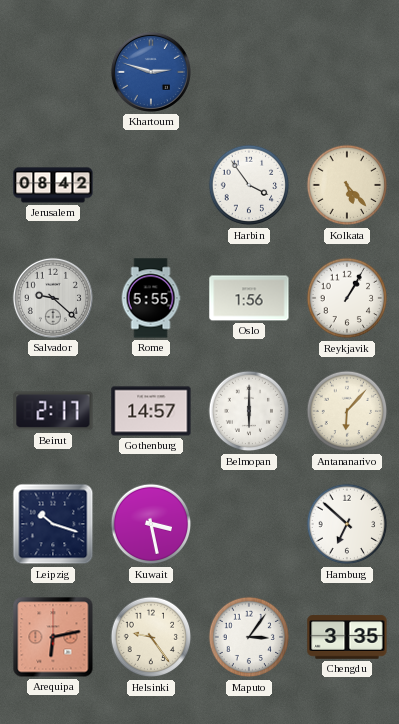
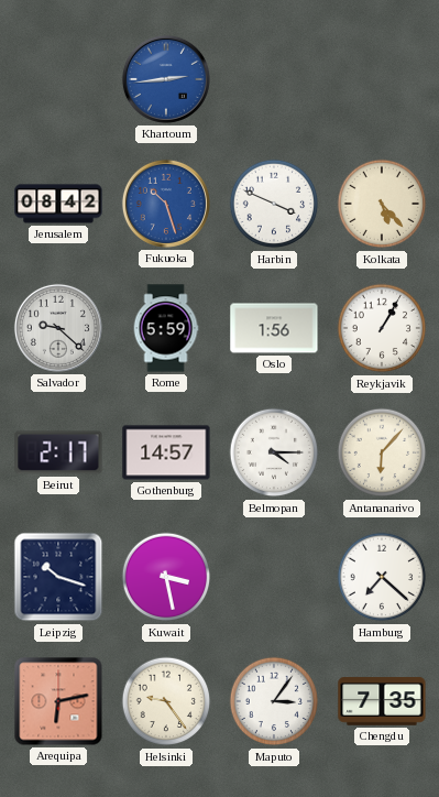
Khartoum: 2:48 -> 2:44 (166, 79)
Fukuoka: none -> 10:27 (166, 204)
Harbin: 3:54 -> 3:49 (274, 204)
Rome: 5:55 -> 5:59 (166, 328)
Belmopan: 6:00 -> 4:15 (274, 452)
Hamburg: 6:52 -> 7:22 (382, 577)
Chengdu: 3:35 -> 7:35 (382, 701)
